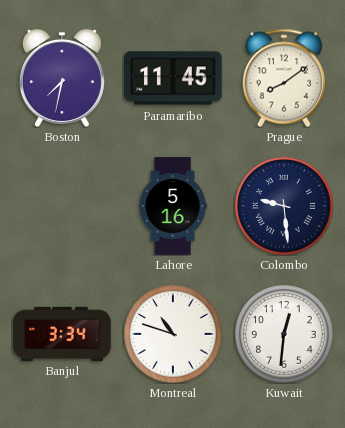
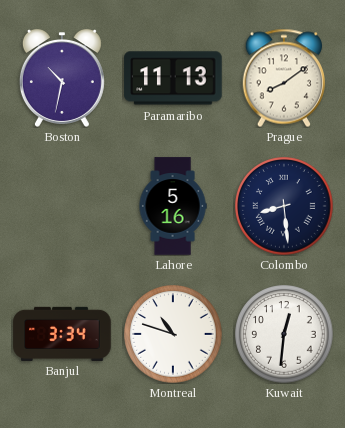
Boston: 7:32 -> 10:32 (62, 78)
Paramaribo: 11:45 -> 11:13 (173, 78)
Colombo: 9:29 -> 8:29 (284, 206)
